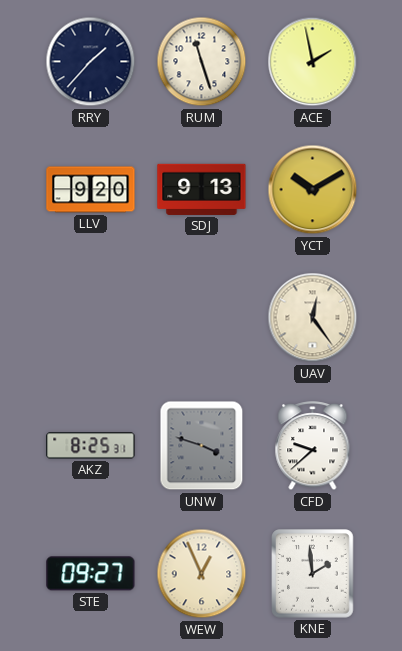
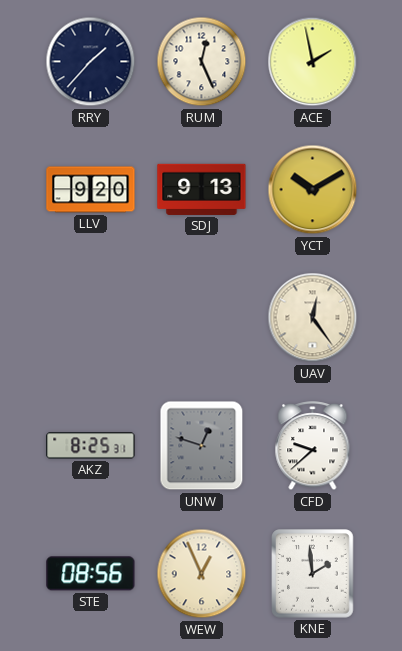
RUM: 11:27 -> 12:26 (202, 62)
UNW: 3:48 -> 12:48 (202, 446)
STE: 09:27 -> 08:56 (91, 574)
